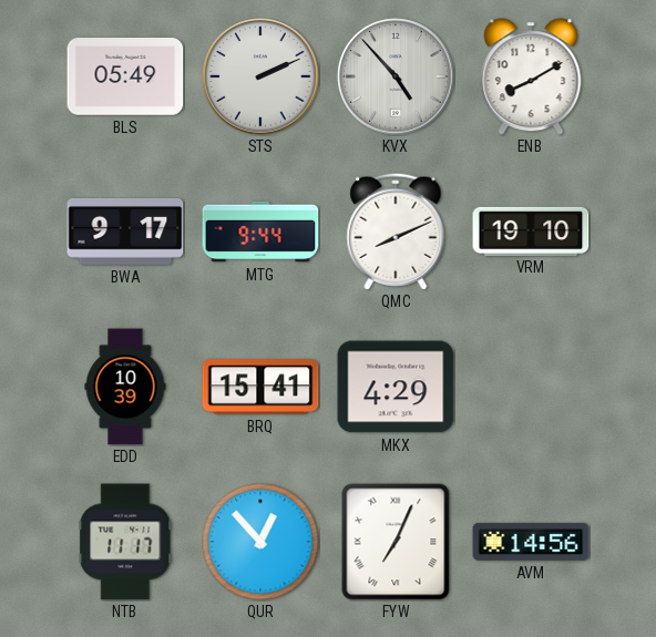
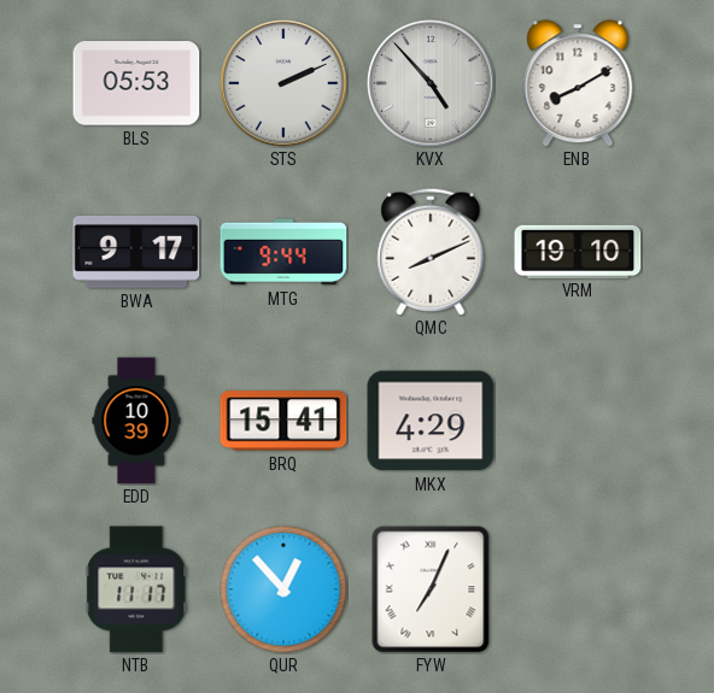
BLS: 05:49 -> 05:53 (136, 83)
AVM: 14:56 -> none (531, 542)
